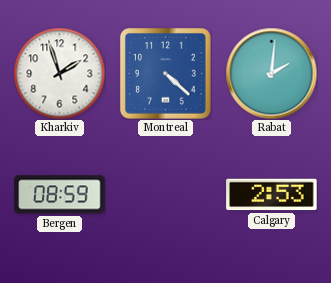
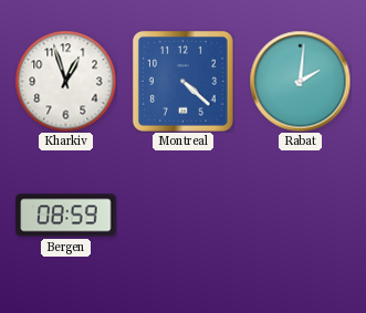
Kharkiv: 1:57 -> 12:57 (65, 81)
Calgary: 2:53 -> none (272, 195)
